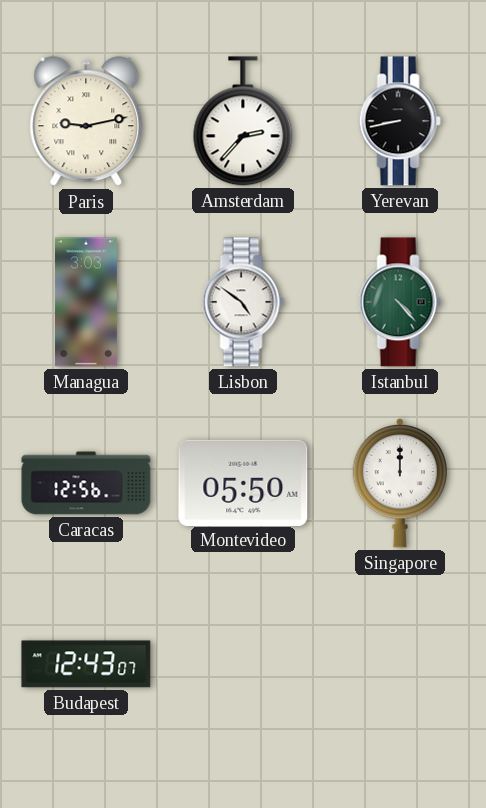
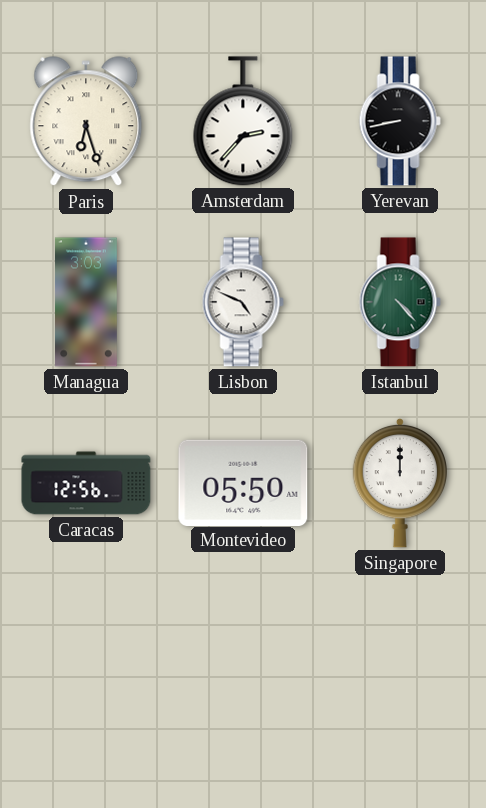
Paris: 9:13 -> 6:27 (86, 122)
Lisbon: 4:51 -> 4:49 (243, 302)
Budapest: 12:43 -> none (86, 664)
